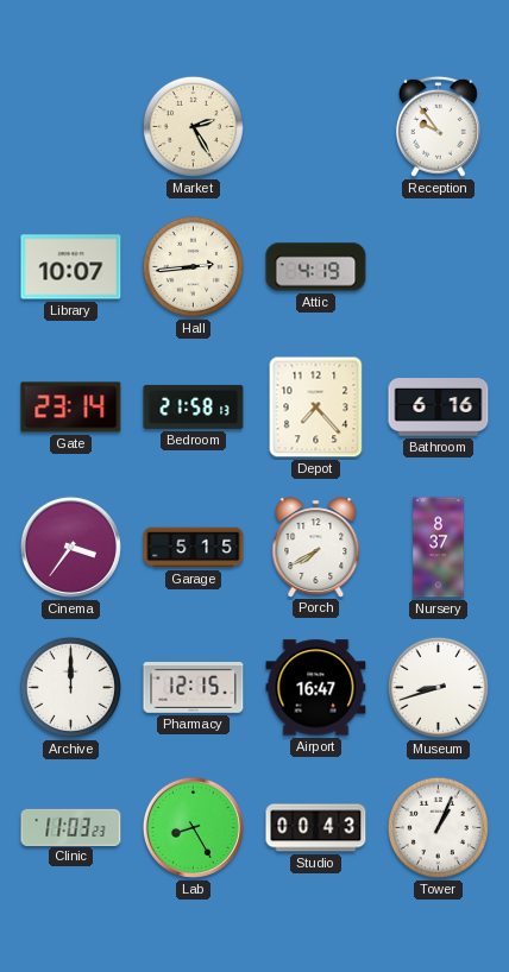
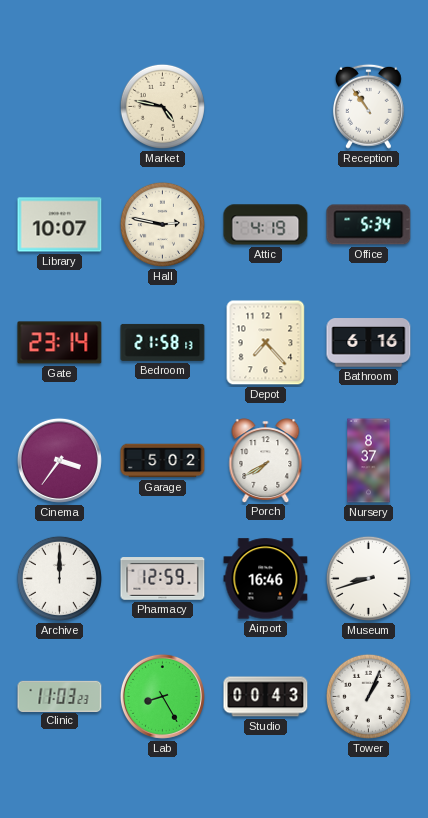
Market: 2:25 -> 4:47 (162, 106)
Reception: 9:54 -> 10:54 (368, 106)
Hall: 2:44 -> 2:47 (162, 224)
Office: none -> 5:34 (369, 225)
Garage: 5:15 -> 5:02 (163, 461)
Pharmacy: 12:15 -> 12:59 (163, 579)
Airport: 16:47 -> 16:46 (266, 579)
